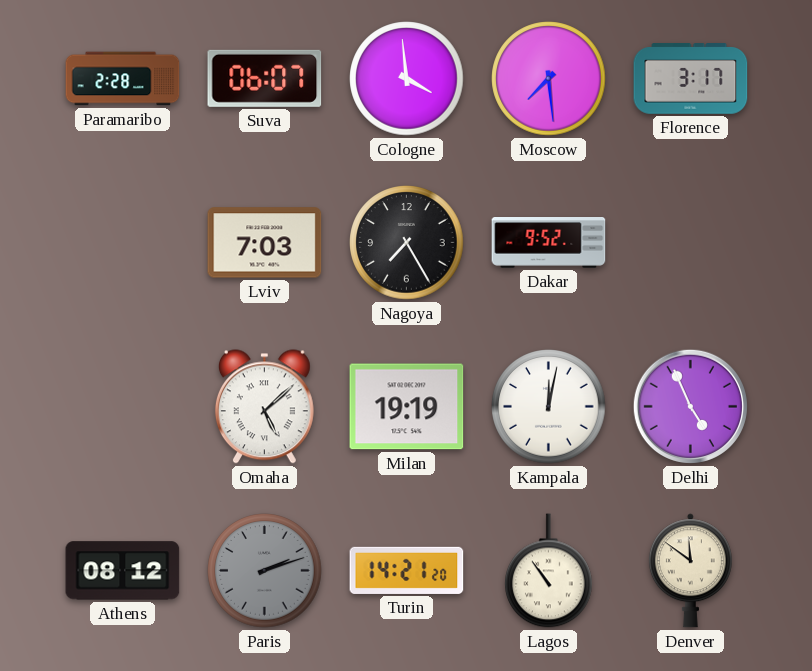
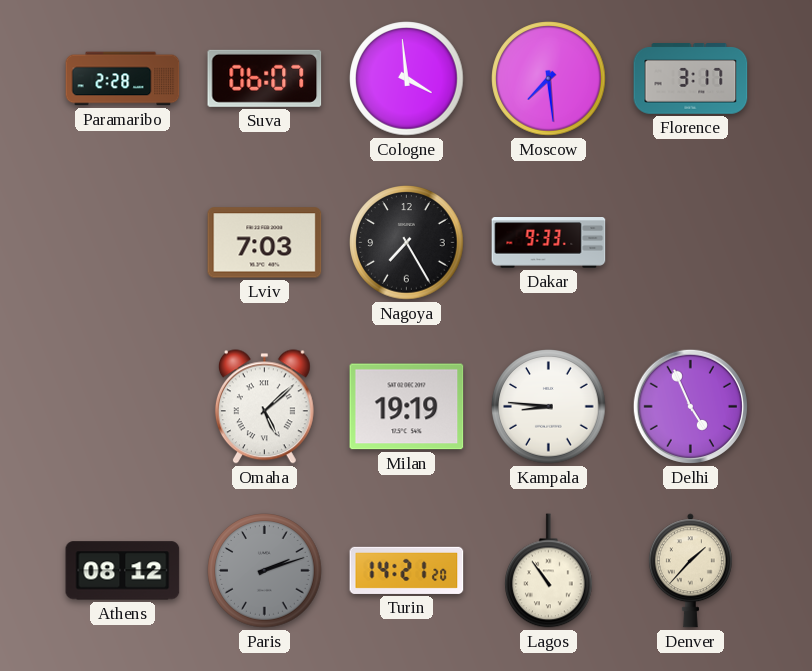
Dakar: 9:52 -> 9:33 (549, 243)
Kampala: 12:02 -> 8:46 (549, 407)
Denver: 11:51 -> 1:37 (690, 571)
